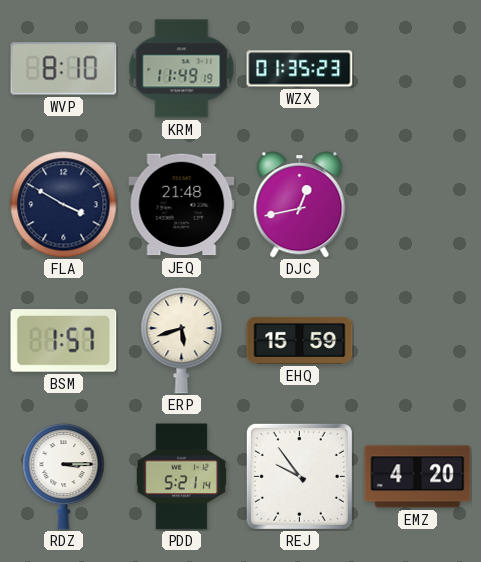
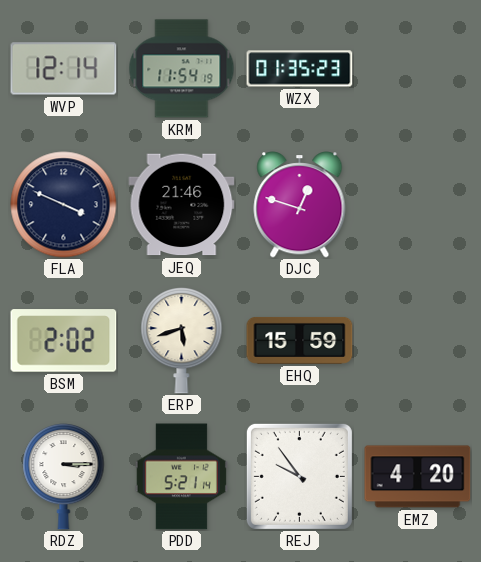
WVP: 8:10 -> 12:14 (64, 69)
KRM: 11:49 -> 11:54 (182, 69)
FLA: 3:50 -> 3:49 (64, 205)
JEQ: 21:48 -> 21:46 (182, 205)
DJC: 12:43 -> 12:48 (300, 205)
BSM: 1:57 -> 2:02 (64, 341)
